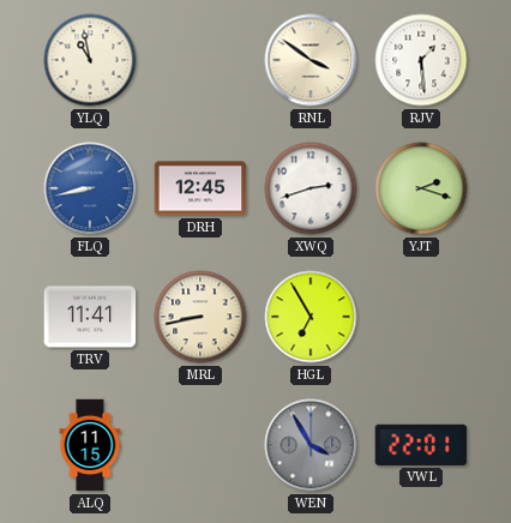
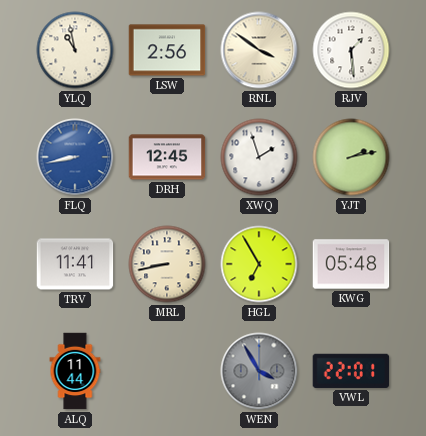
LSW: none -> 2:56 (167, 50)
XWQ: 2:42 -> 1:57 (259, 157)
YJT: 2:18 -> 2:13 (351, 157)
KWG: none -> 05:48 (351, 264)
ALQ: 11:15 -> 11:44 (75, 371)
